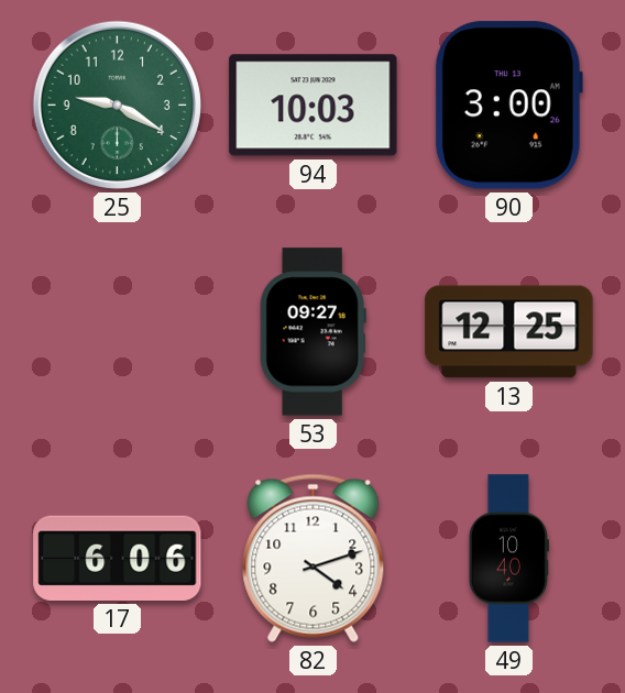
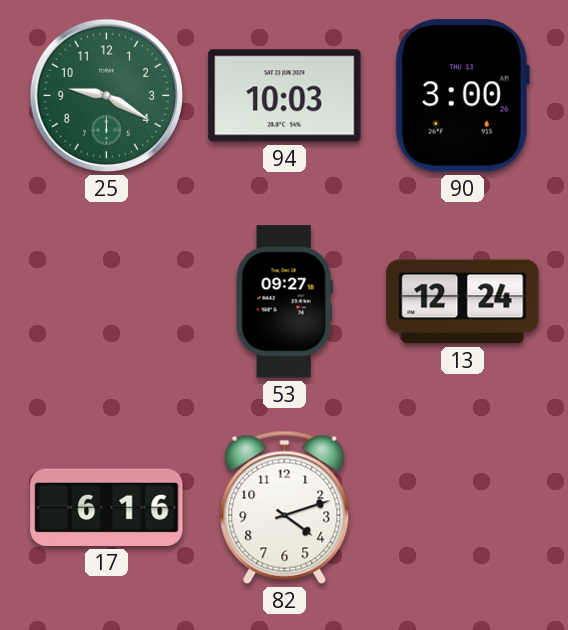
13: 12:25 -> 12:24 (463, 302)
17: 6:06 -> 6:16 (107, 507)
49: 10:40 -> none (508, 559)
